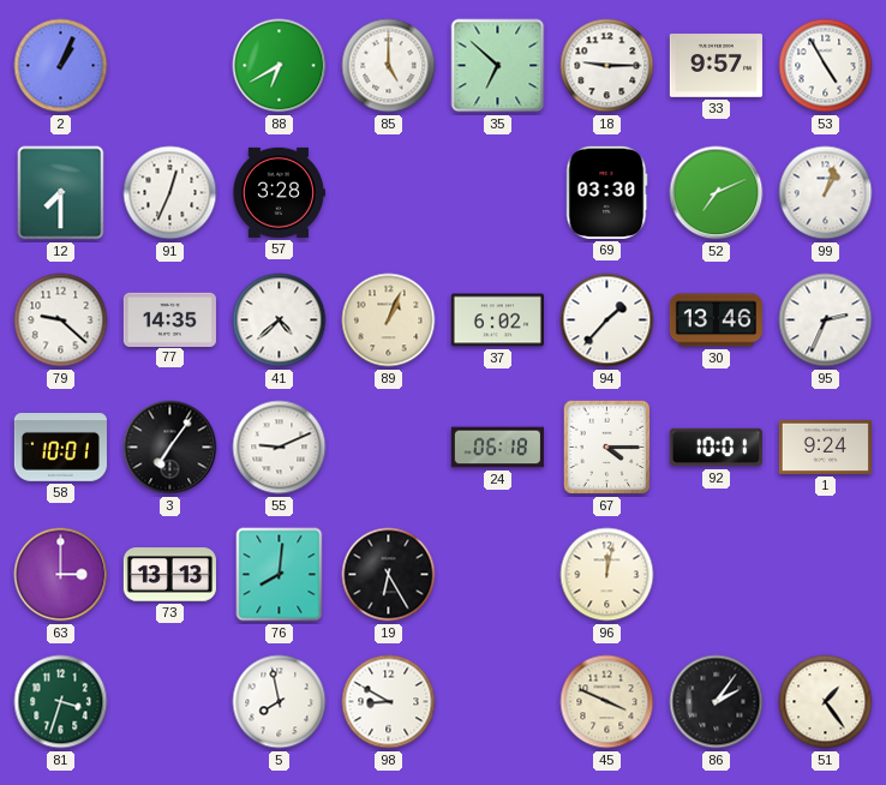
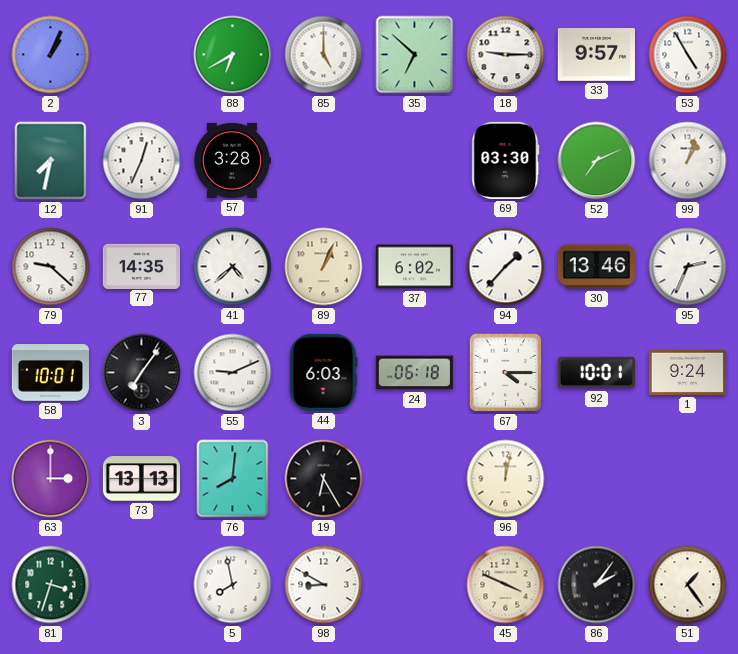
12: 7:30 -> 7:32 (51, 161)
44: none -> 6:03 (323, 372)
